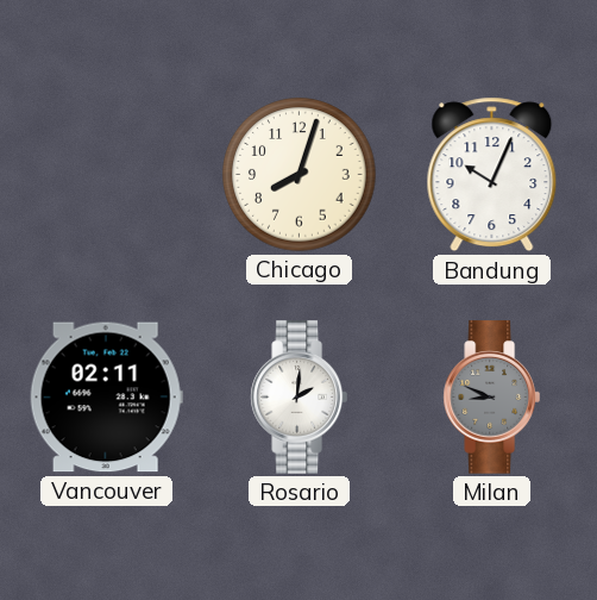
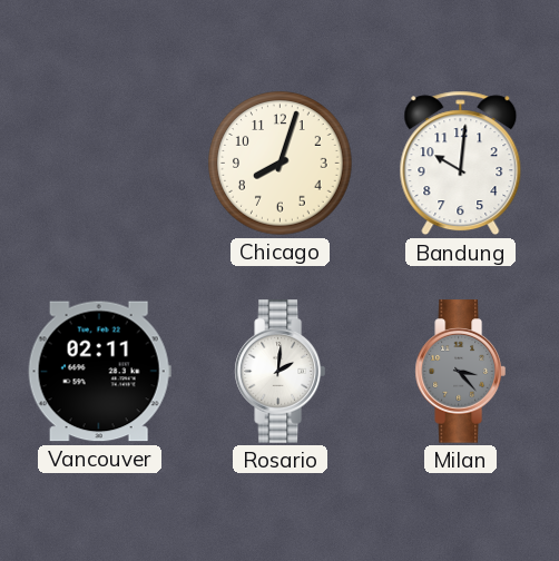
Bandung: 10:04 -> 10:01 (461, 164)
Milan: 8:49 -> 3:23 (460, 372)
